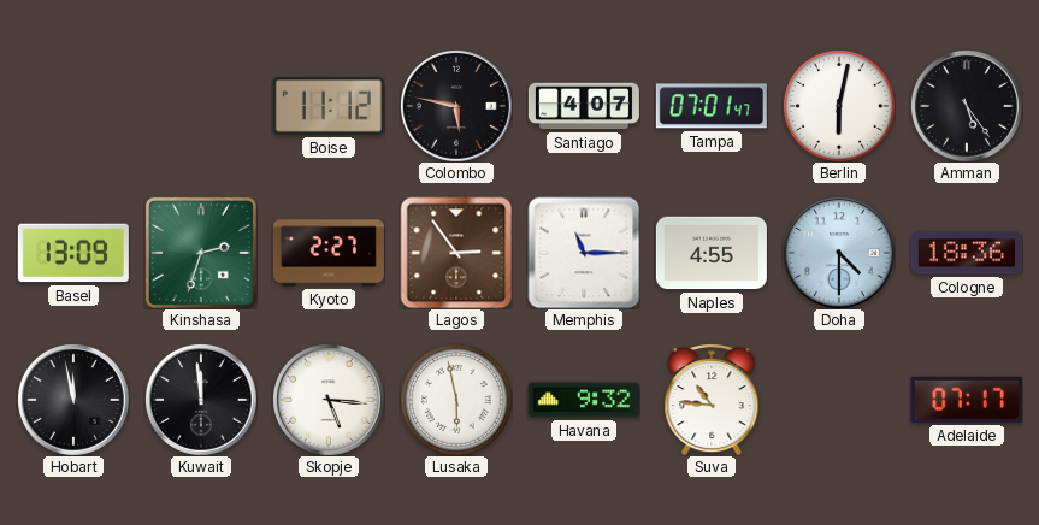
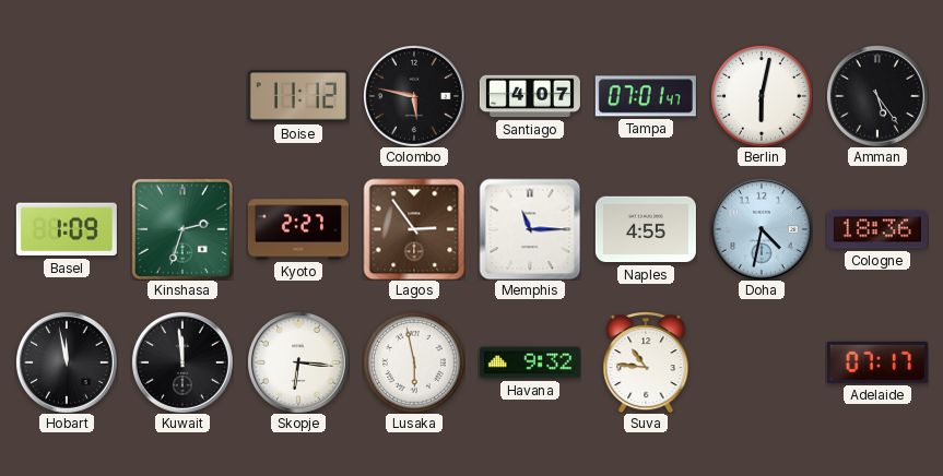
Basel: 13:09 -> 1:09 (67, 229)
Doha: 4:30 -> 4:32 (762, 229)
Skopje: 5:16 -> 6:16 (298, 362)
